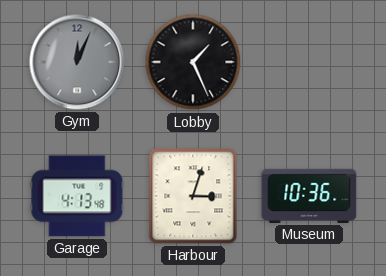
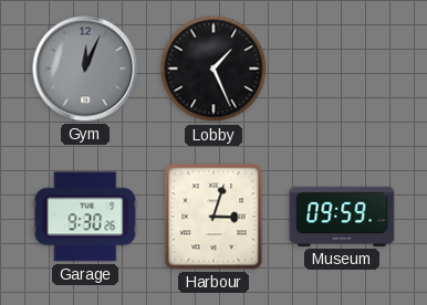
Garage: 4:13 -> 9:30 (85, 217)
Museum: 10:36 -> 09:59 (342, 217)
